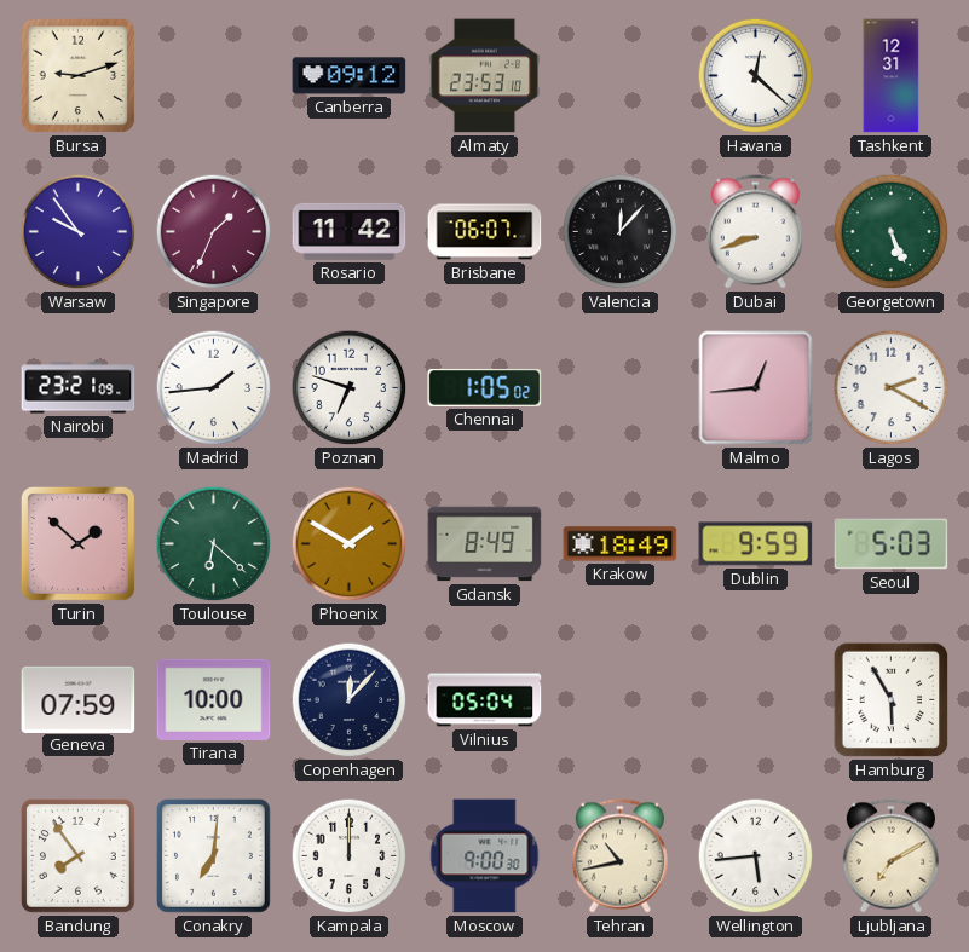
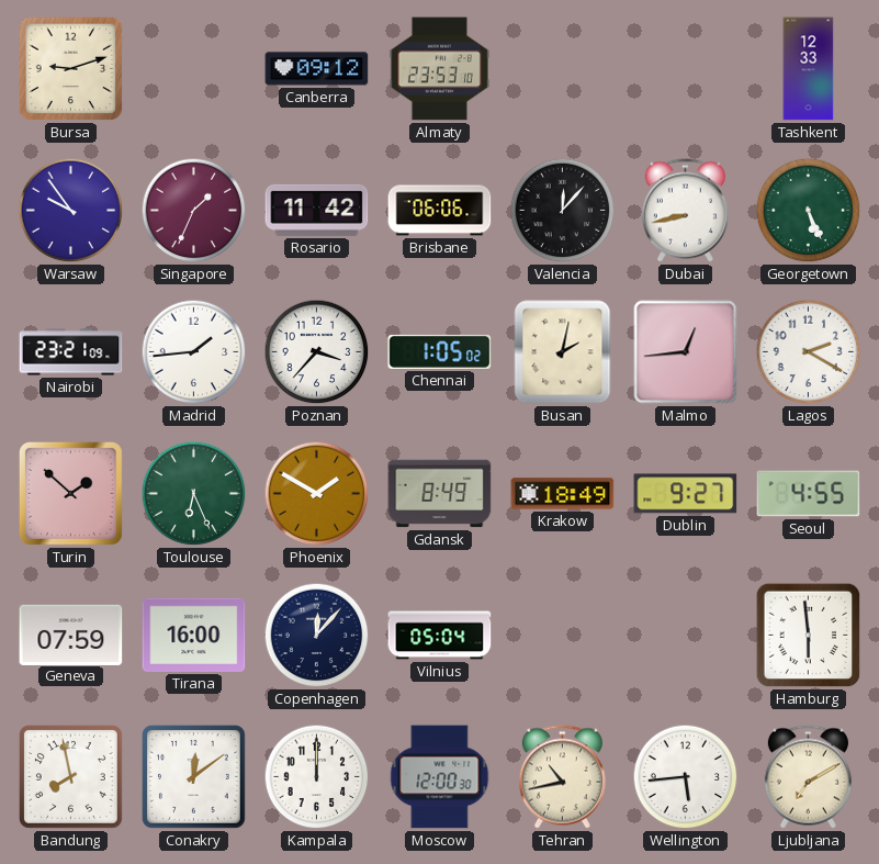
Havana: 12:22 -> none (756, 76)
Tashkent: 12:31 -> 12:33 (809, 69)
Brisbane: 06:07 -> 06:06 (440, 211)
Dubai: 8:42 -> 8:43 (685, 211)
Poznan: 6:48 -> 3:37 (317, 352)
Busan: none -> 2:02 (563, 352)
Toulouse: 6:22 -> 6:26 (194, 494)
Dublin: 9:59 -> 9:27 (686, 494)
Seoul: 5:03 -> 4:55 (809, 494)
Tirana: 10:00 -> 16:00 (194, 635)
Hamburg: 5:55 -> 5:59 (809, 636)
Bandung: 7:54 -> 7:58 (70, 776)
Conakry: 7:01 -> 12:09 (193, 776)
Moscow: 9:00 -> 12:00 (440, 777)
